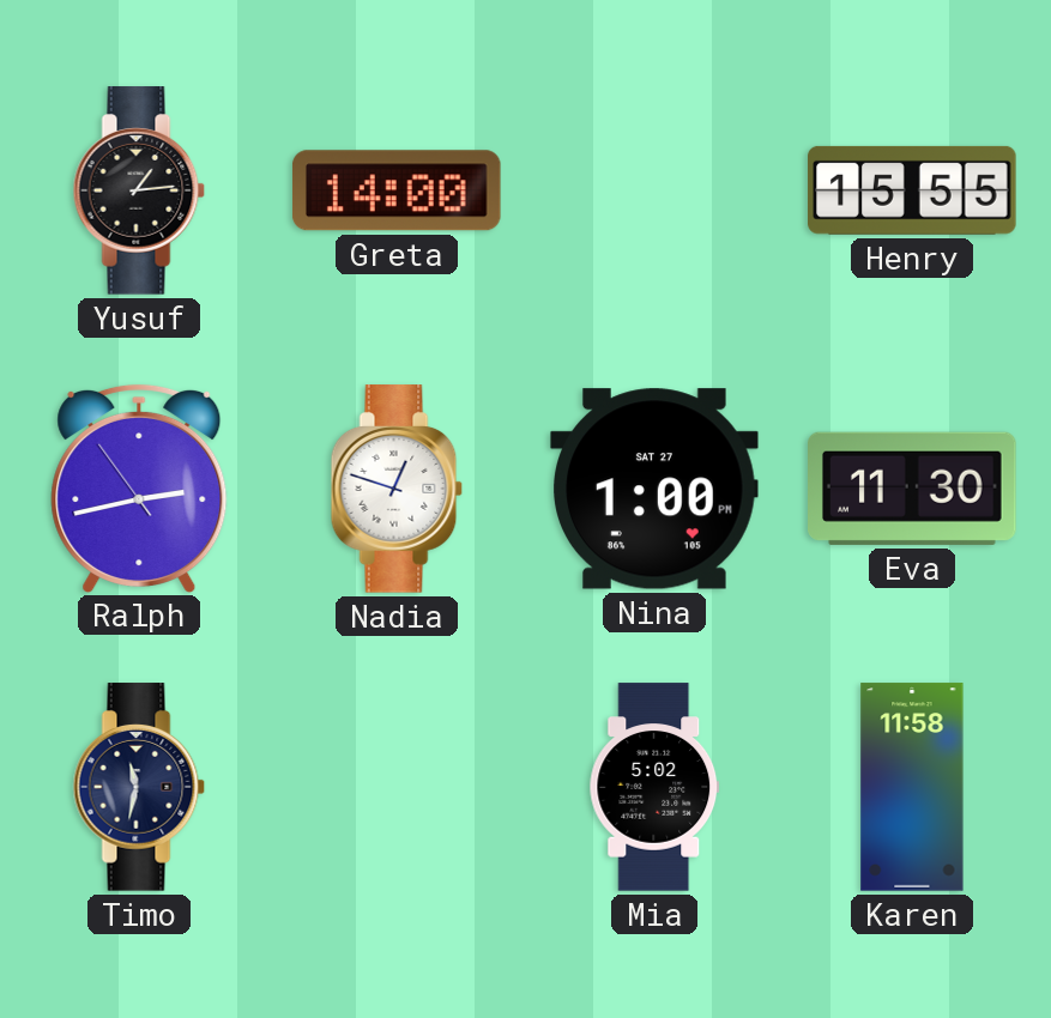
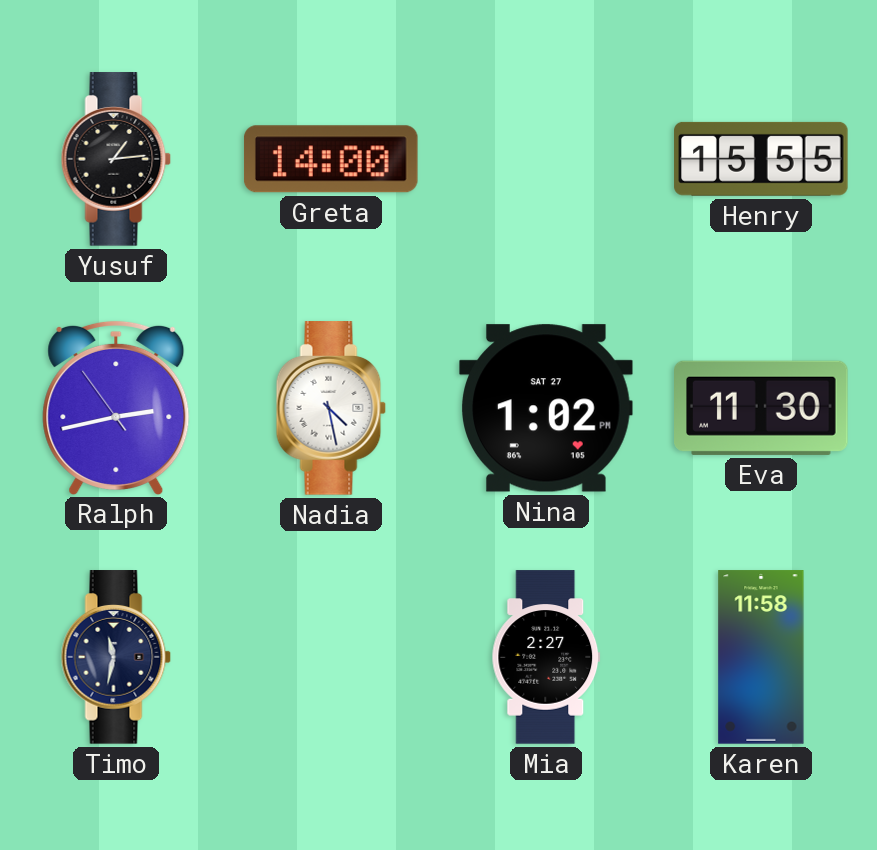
Nadia: 12:48 -> 4:28 (331, 408)
Nina: 1:00 -> 1:02 (546, 408)
Mia: 5:02 -> 2:27 (546, 657)
